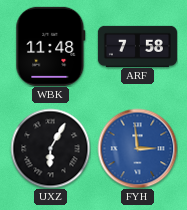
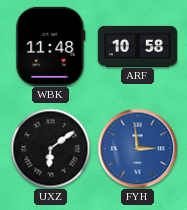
ARF: 7:58 -> 10:58 (137, 46)
UXZ: 6:05 -> 6:09 (50, 148)
